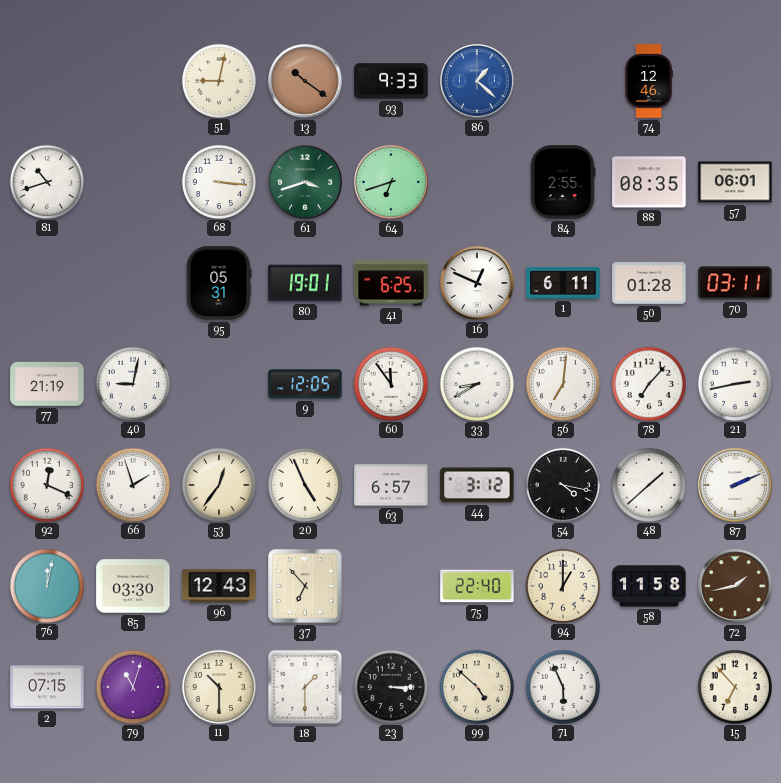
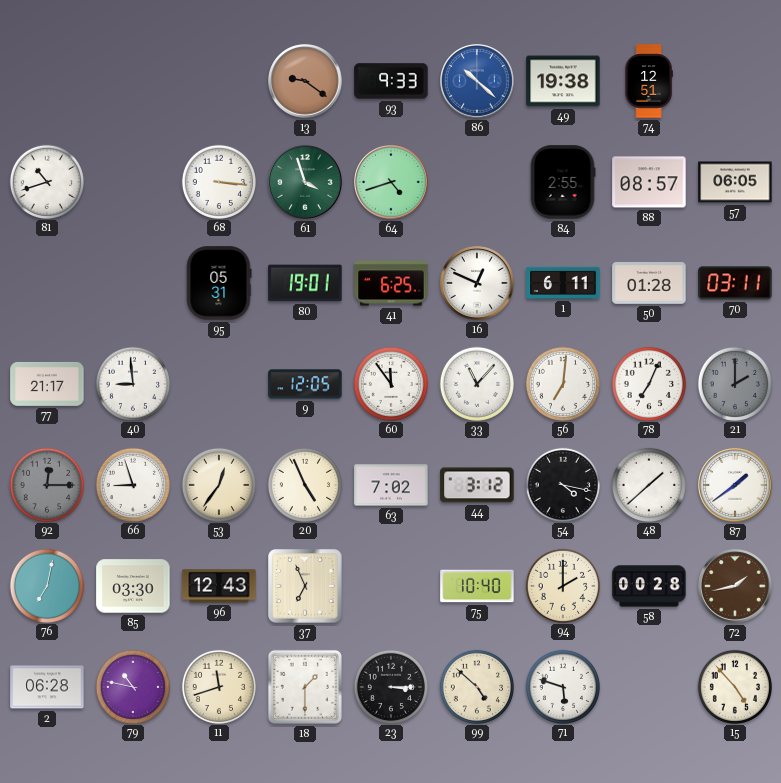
51: 9:02 -> none (218, 80)
13: 10:21 -> 9:21 (305, 81)
86: 1:22 -> 10:22 (477, 81)
49: none -> 19:38 (563, 81)
74: 12:46 -> 12:51 (649, 81)
61: 3:42 -> 3:57 (305, 182)
64: 6:42 -> 4:42 (391, 182)
88: 08:35 -> 08:57 (649, 182)
57: 06:01 -> 06:05 (735, 182)
77: 21:19 -> 21:17 (47, 384)
40: 9:02 -> 8:59 (132, 383)
33: 8:40 -> 11:07 (476, 383)
78: 7:07 -> 7:04 (648, 383)
21: 2:43 -> 2:00 (734, 383)
21 dial: white -> grey (734, 383)
92: 12:19 -> 12:15 (46, 484)
92 dial: white -> grey (46, 484)
66: 1:57 -> 8:57 (132, 484)
63: 6:57 -> 7:02 (391, 485)
87: 2:11 -> 1:39 (735, 485)
76: 12:02 -> 7:02 (46, 585)
37: 6:53 -> 6:56 (305, 586)
75: 22:40 -> 10:40 (477, 586)
94: 1:00 -> 2:00 (562, 585)
58: 11:58 -> 00:28 (649, 586)
2: 07:15 -> 06:28 (47, 687)
79: 11:03 -> 10:47 (132, 686)
11: 10:30 -> 11:42 (218, 686)
71: 5:56 -> 5:48 (562, 686)
15: 6:53 -> 4:53 (734, 686)
